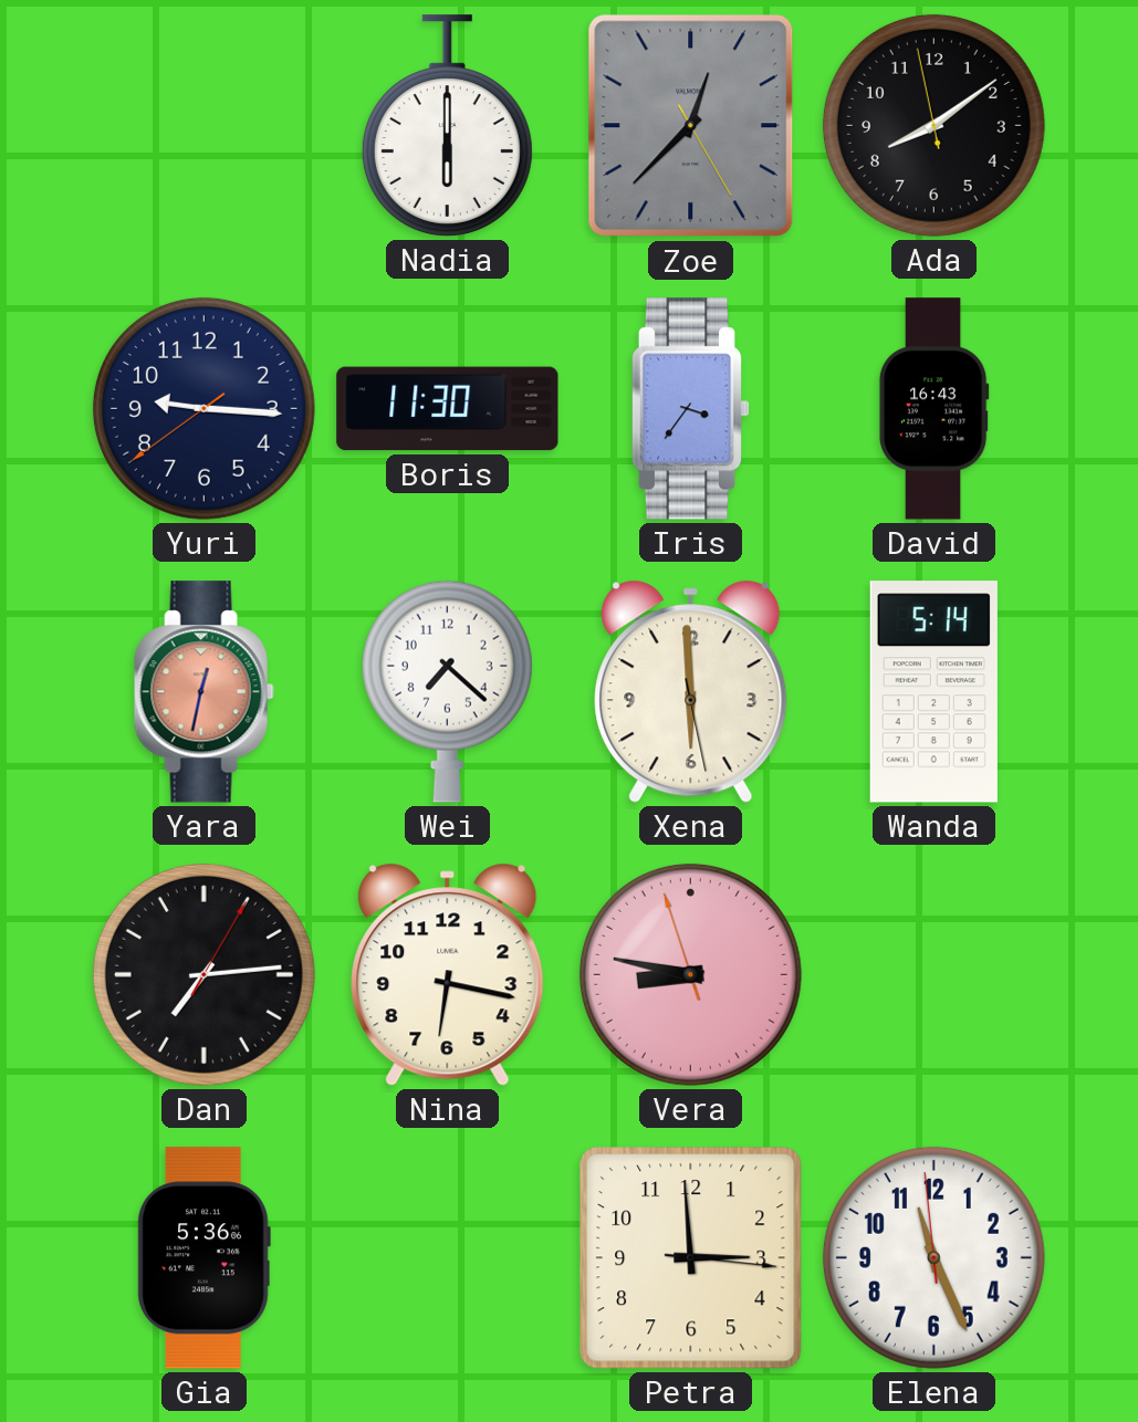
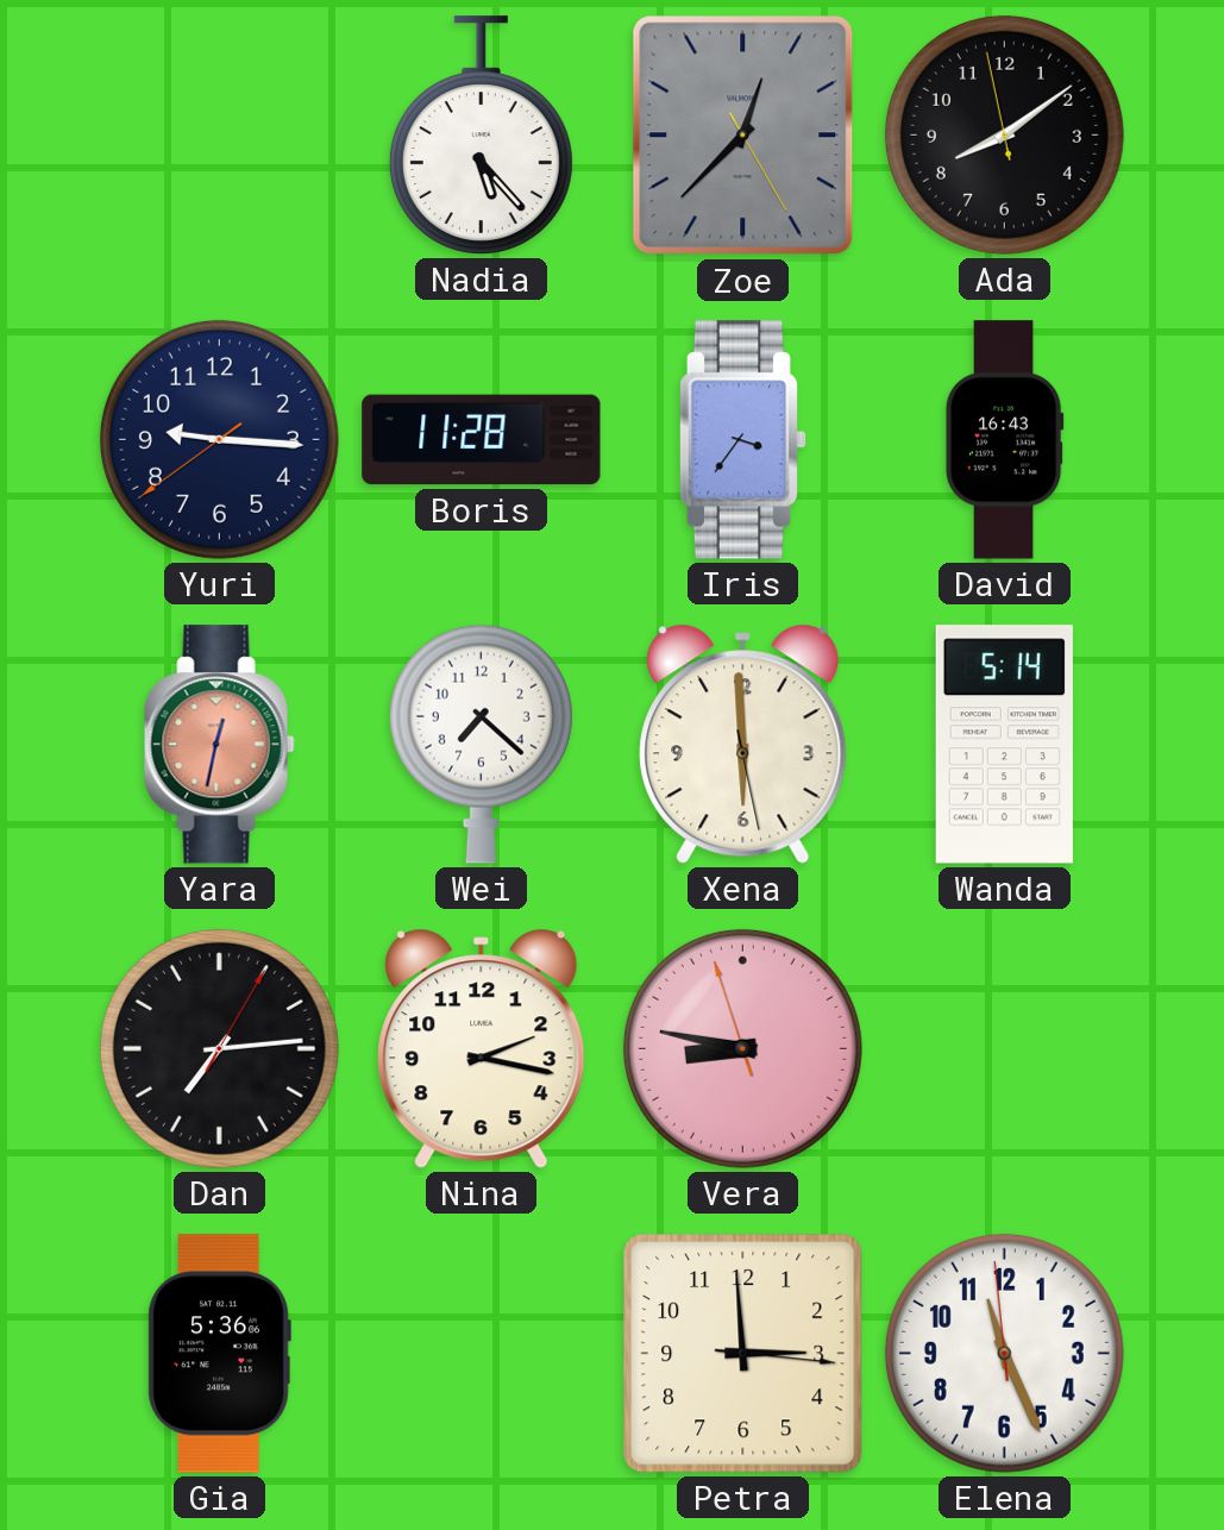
Nadia: 6:00 -> 5:23 (481, 136)
Boris: 11:30 -> 11:28 (482, 440)
Nina: 6:17 -> 2:17 (482, 1048)
